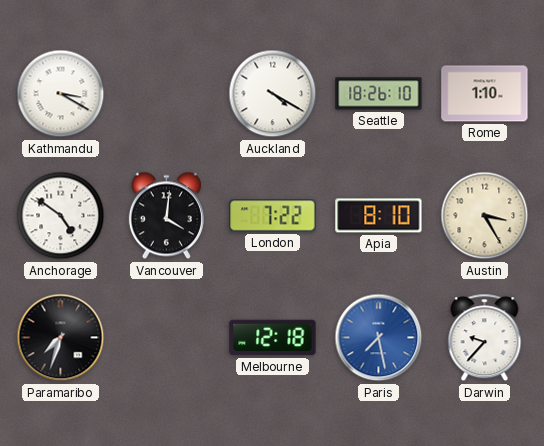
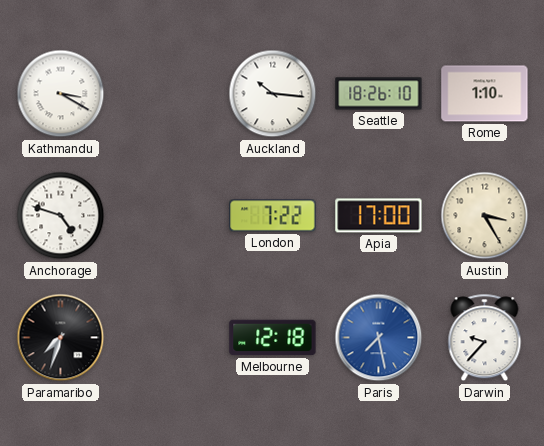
Auckland: 4:20 -> 10:16 (273, 94)
Anchorage: 4:51 -> 4:48 (61, 216)
Vancouver: 4:01 -> none (166, 216)
Apia: 8:10 -> 17:00 (379, 216)
